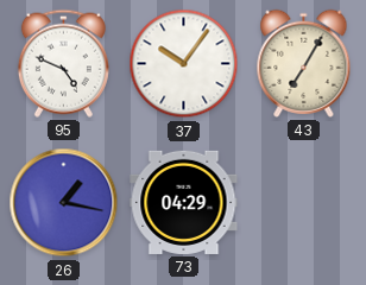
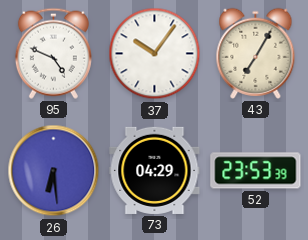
26: 1:17 -> 6:29 (54, 171)
52: none -> 23:53 (256, 171)
